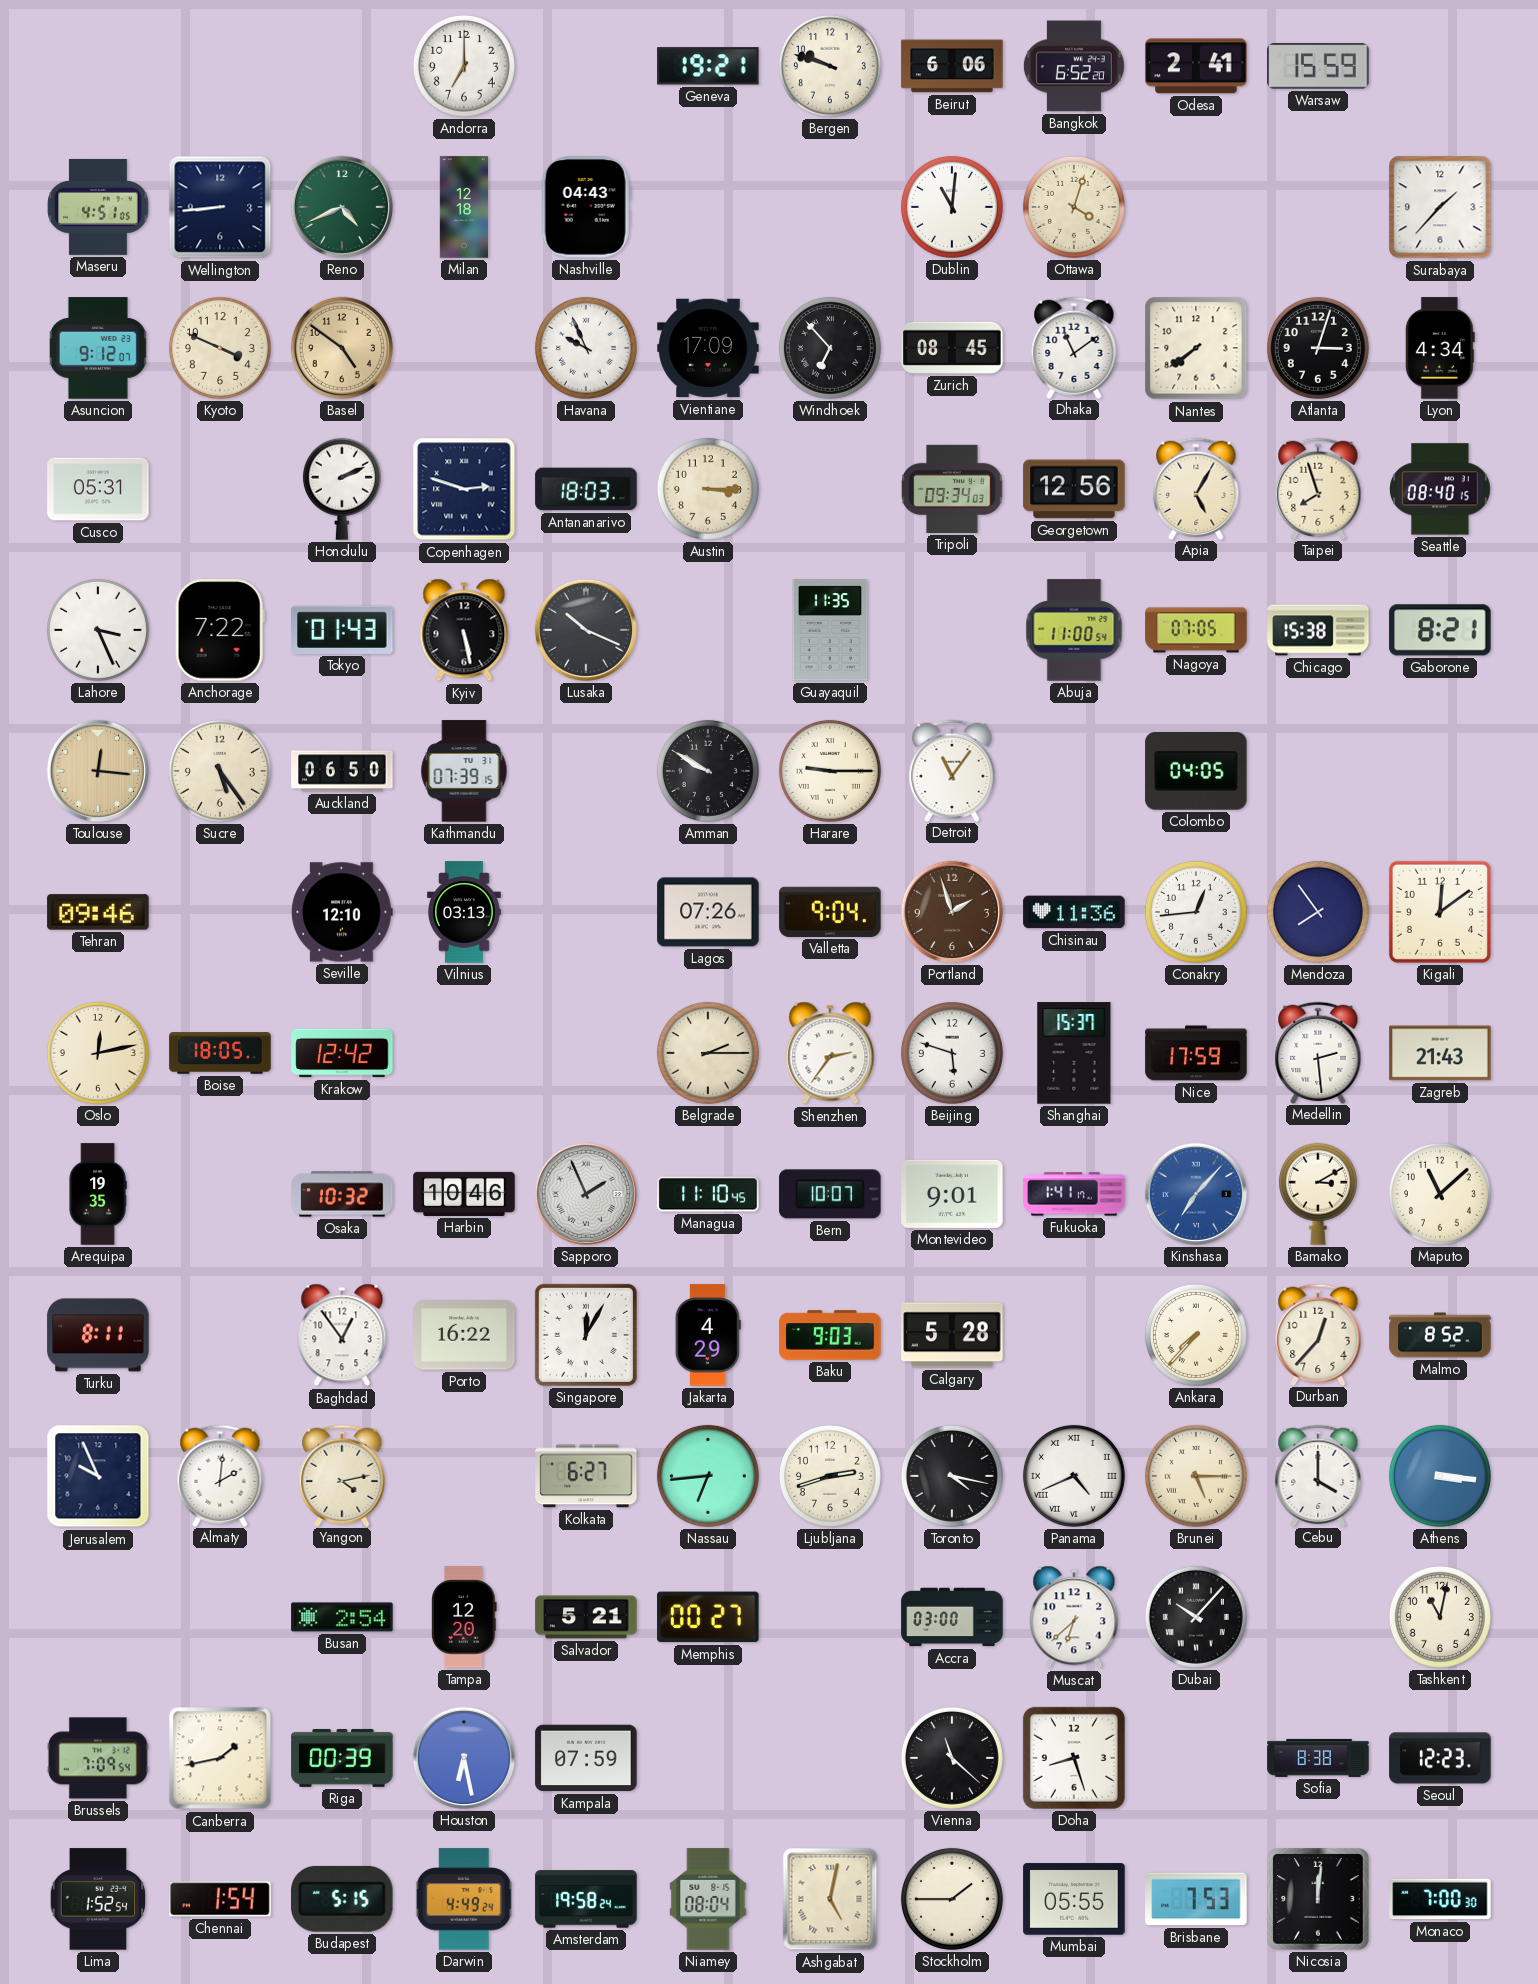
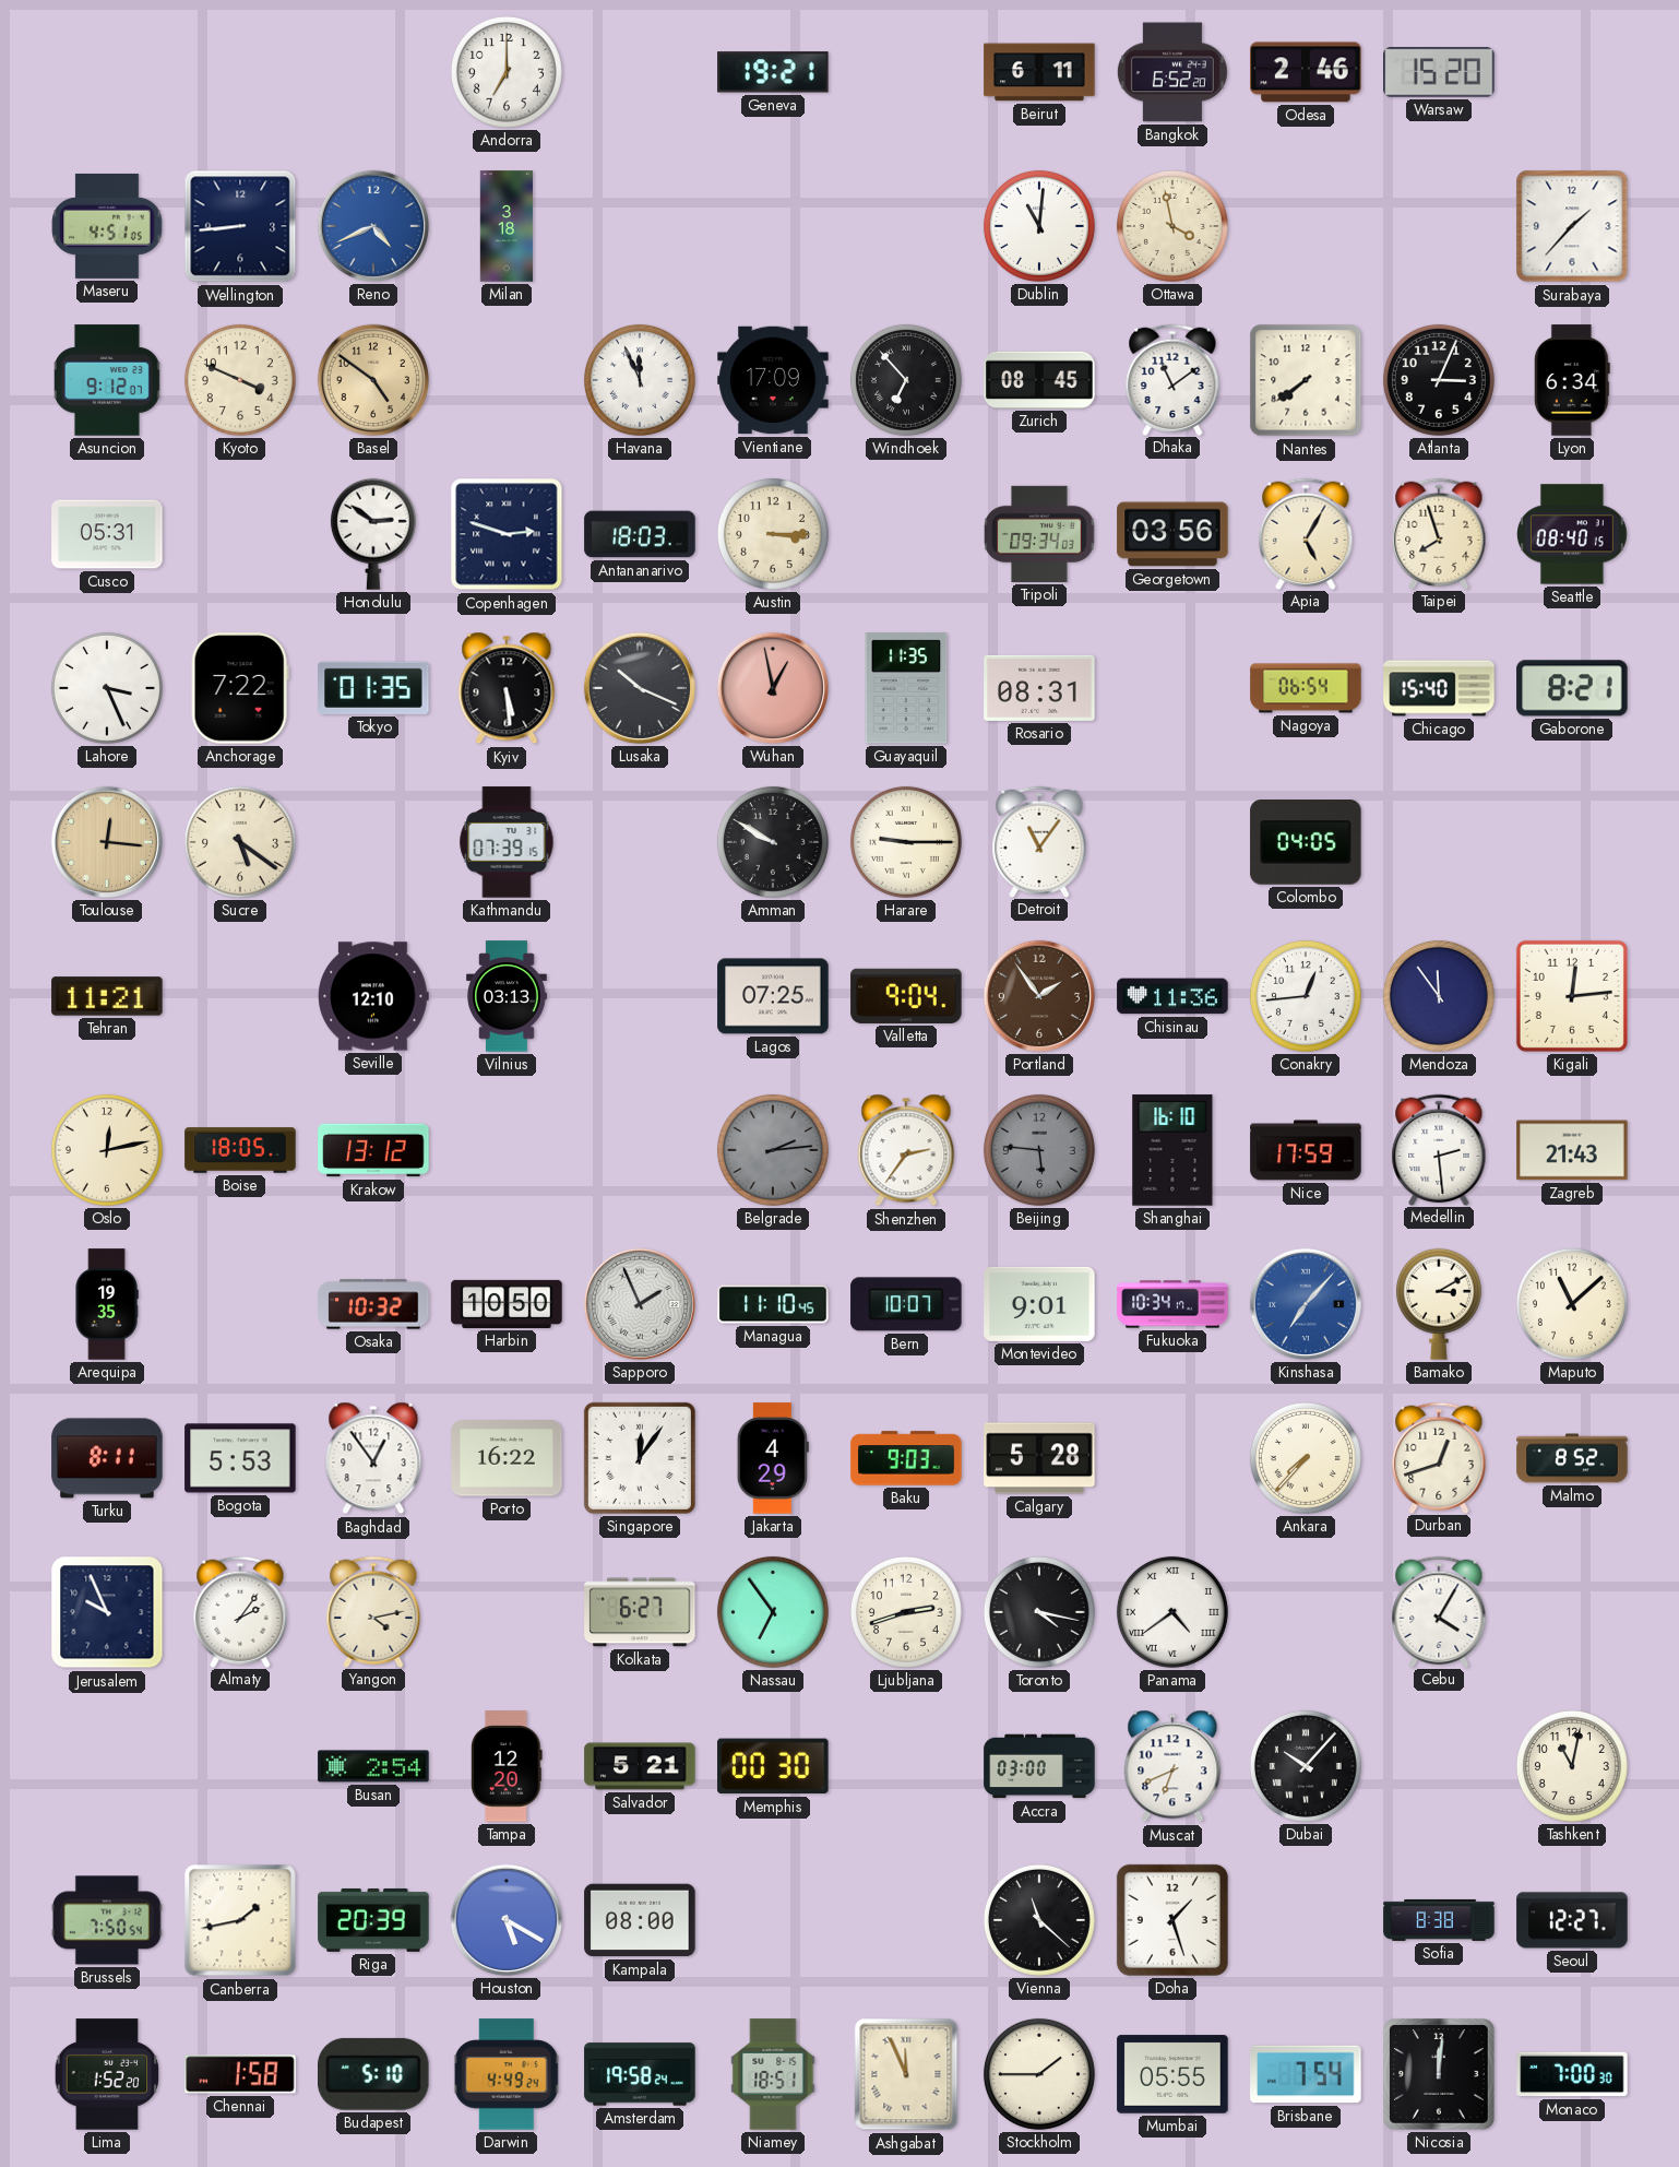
Bergen: 9:48 -> none (830, 66)
Beirut: 6:06 -> 6:11 (1039, 72)
Odesa: 2:41 -> 2:46 (1306, 72)
Warsaw: 15:59 -> 15:20 (1439, 72)
Reno dial: green -> blue (373, 226)
Milan: 12:18 -> 3:18 (507, 226)
Nashville: 04:43 -> none (586, 207)
Ottawa: 4:03 -> 3:58 (1172, 226)
Havana: 9:56 -> 11:56 (640, 380)
Atlanta: 3:03 -> 3:04 (1439, 380)
Lyon: 4:34 -> 6:34 (1572, 380)
Honolulu: 2:11 -> 2:51 (373, 534)
Georgetown: 12:56 -> 03:56 (1172, 534)
Tokyo: 01:43 -> 01:35 (373, 688)
Kyiv: 5:28 -> 5:29 (507, 688)
Wuhan: none -> 12:58 (773, 688)
Rosario: none -> 08:31 (1039, 688)
Abuja: 11:00 -> none (1074, 630)
Nagoya: 07:05 -> 06:54 (1306, 688)
Chicago: 15:38 -> 15:40 (1439, 688)
Sucre: 5:24 -> 5:21 (240, 842)
Auckland: 06:50 -> none (342, 771)
Tehran: 09:46 -> 11:21 (107, 996)
Lagos: 07:26 -> 07:25 (773, 996)
Portland: 1:57 -> 1:54 (1039, 996)
Mendoza: 7:54 -> 11:54 (1439, 996)
Kigali: 12:09 -> 12:14 (1572, 996)
Krakow: 12:42 -> 13:12 (373, 1150)
Belgrade: 2:15 -> 2:14 (773, 1150)
Belgrade dial: cream -> grey (773, 1150)
Beijing: 5:48 -> 5:46 (1039, 1150)
Beijing dial: white -> grey (1039, 1150)
Shanghai: 15:37 -> 16:10 (1172, 1150)
Harbin: 10:46 -> 10:50 (507, 1304)
Fukuoka: 1:41 -> 10:34 (1172, 1304)
Bogota: none -> 5:53 (240, 1458)
Singapore: 12:05 -> 12:06 (640, 1458)
Durban: 12:37 -> 12:42 (1439, 1457)
Almaty: 2:01 -> 2:06 (240, 1611)
Nassau: 6:44 -> 6:54 (773, 1612)
Panama: 4:41 -> 4:39 (1172, 1612)
Brunei: 5:15 -> none (1196, 1476)
Cebu: 4:00 -> 4:05 (1439, 1611)
Athens: 3:16 -> none (1440, 1476)
Memphis: 00:27 -> 00:30 (773, 1766)
Muscat: 6:38 -> 6:41 (1172, 1766)
Brussels: 7:09 -> 7:50 (107, 1920)
Riga: 00:39 -> 20:39 (373, 1920)
Houston: 6:28 -> 5:20 (507, 1920)
Kampala: 07:59 -> 08:00 (640, 1920)
Doha: 8:27 -> 1:27 (1172, 1920)
Seoul: 12:23 -> 12:27 (1572, 1920)
Lima: 1:52:54 -> 1:52:20 (107, 2074)
Chennai: 1:54 -> 1:58 (240, 2074)
Budapest: 5:15 -> 5:10 (374, 2074)
Niamey: 08:04 -> 18:51 (773, 2074)
Ashgabat: 5:02 -> 11:56 (906, 2074)
Brisbane: 7:53 -> 7:54 (1306, 2074)
